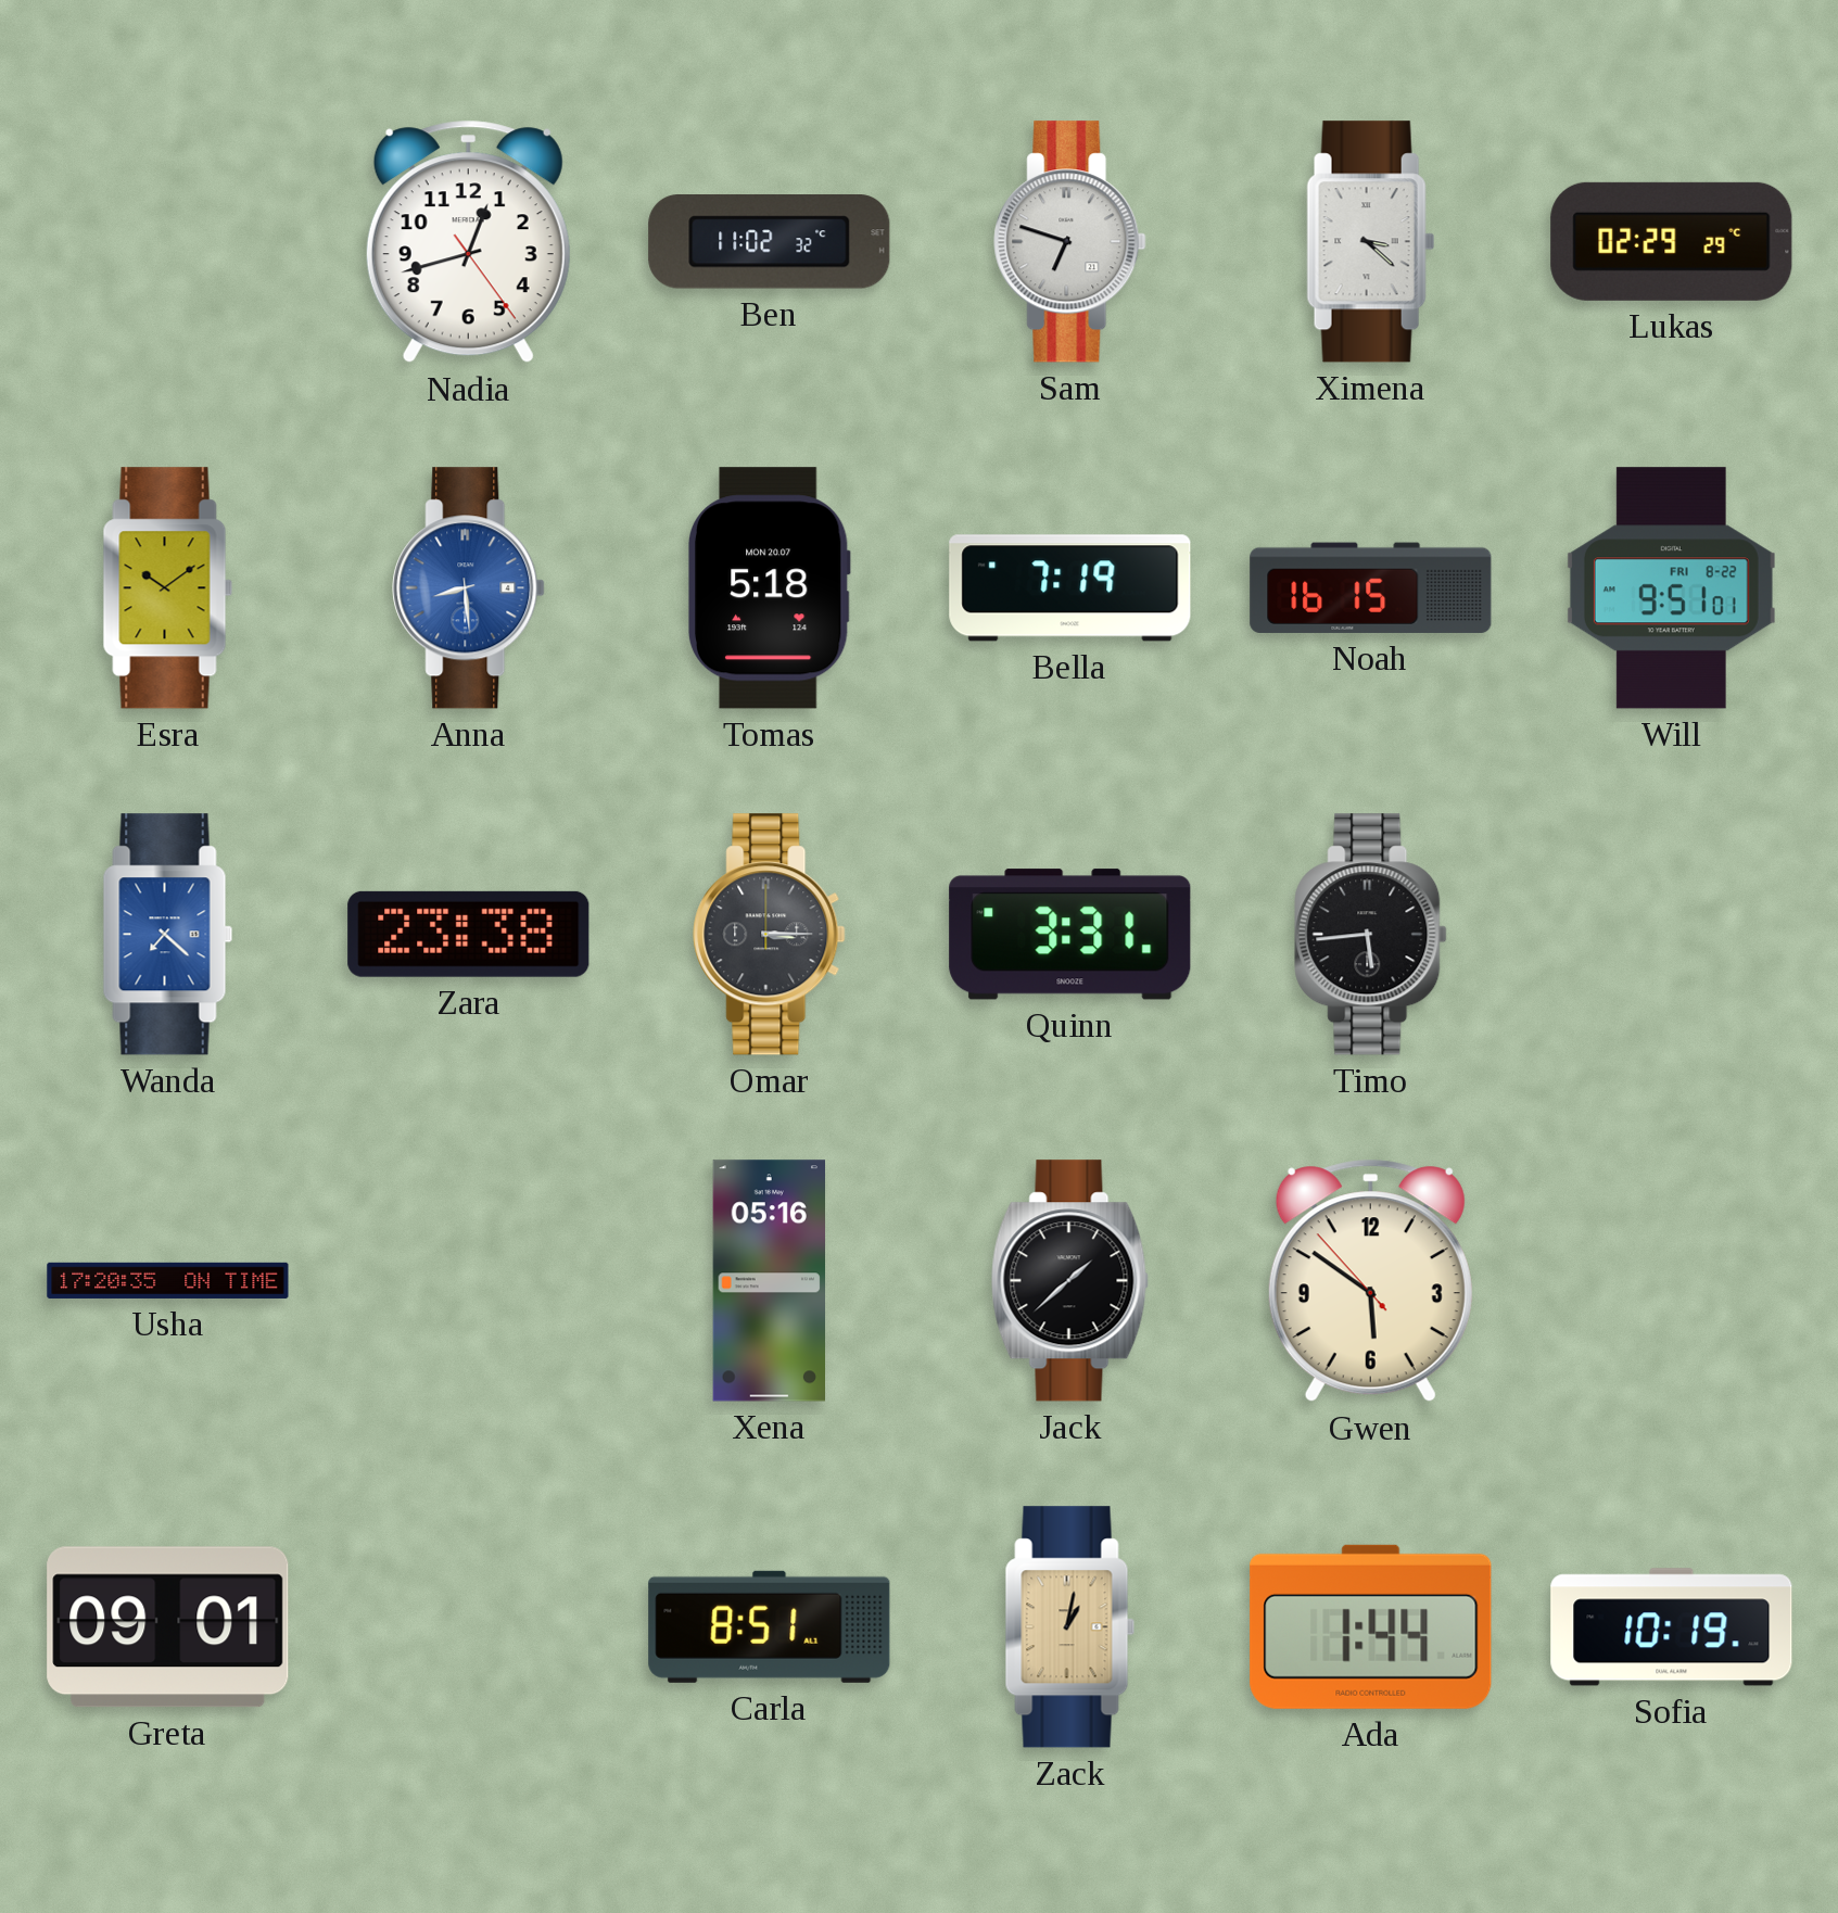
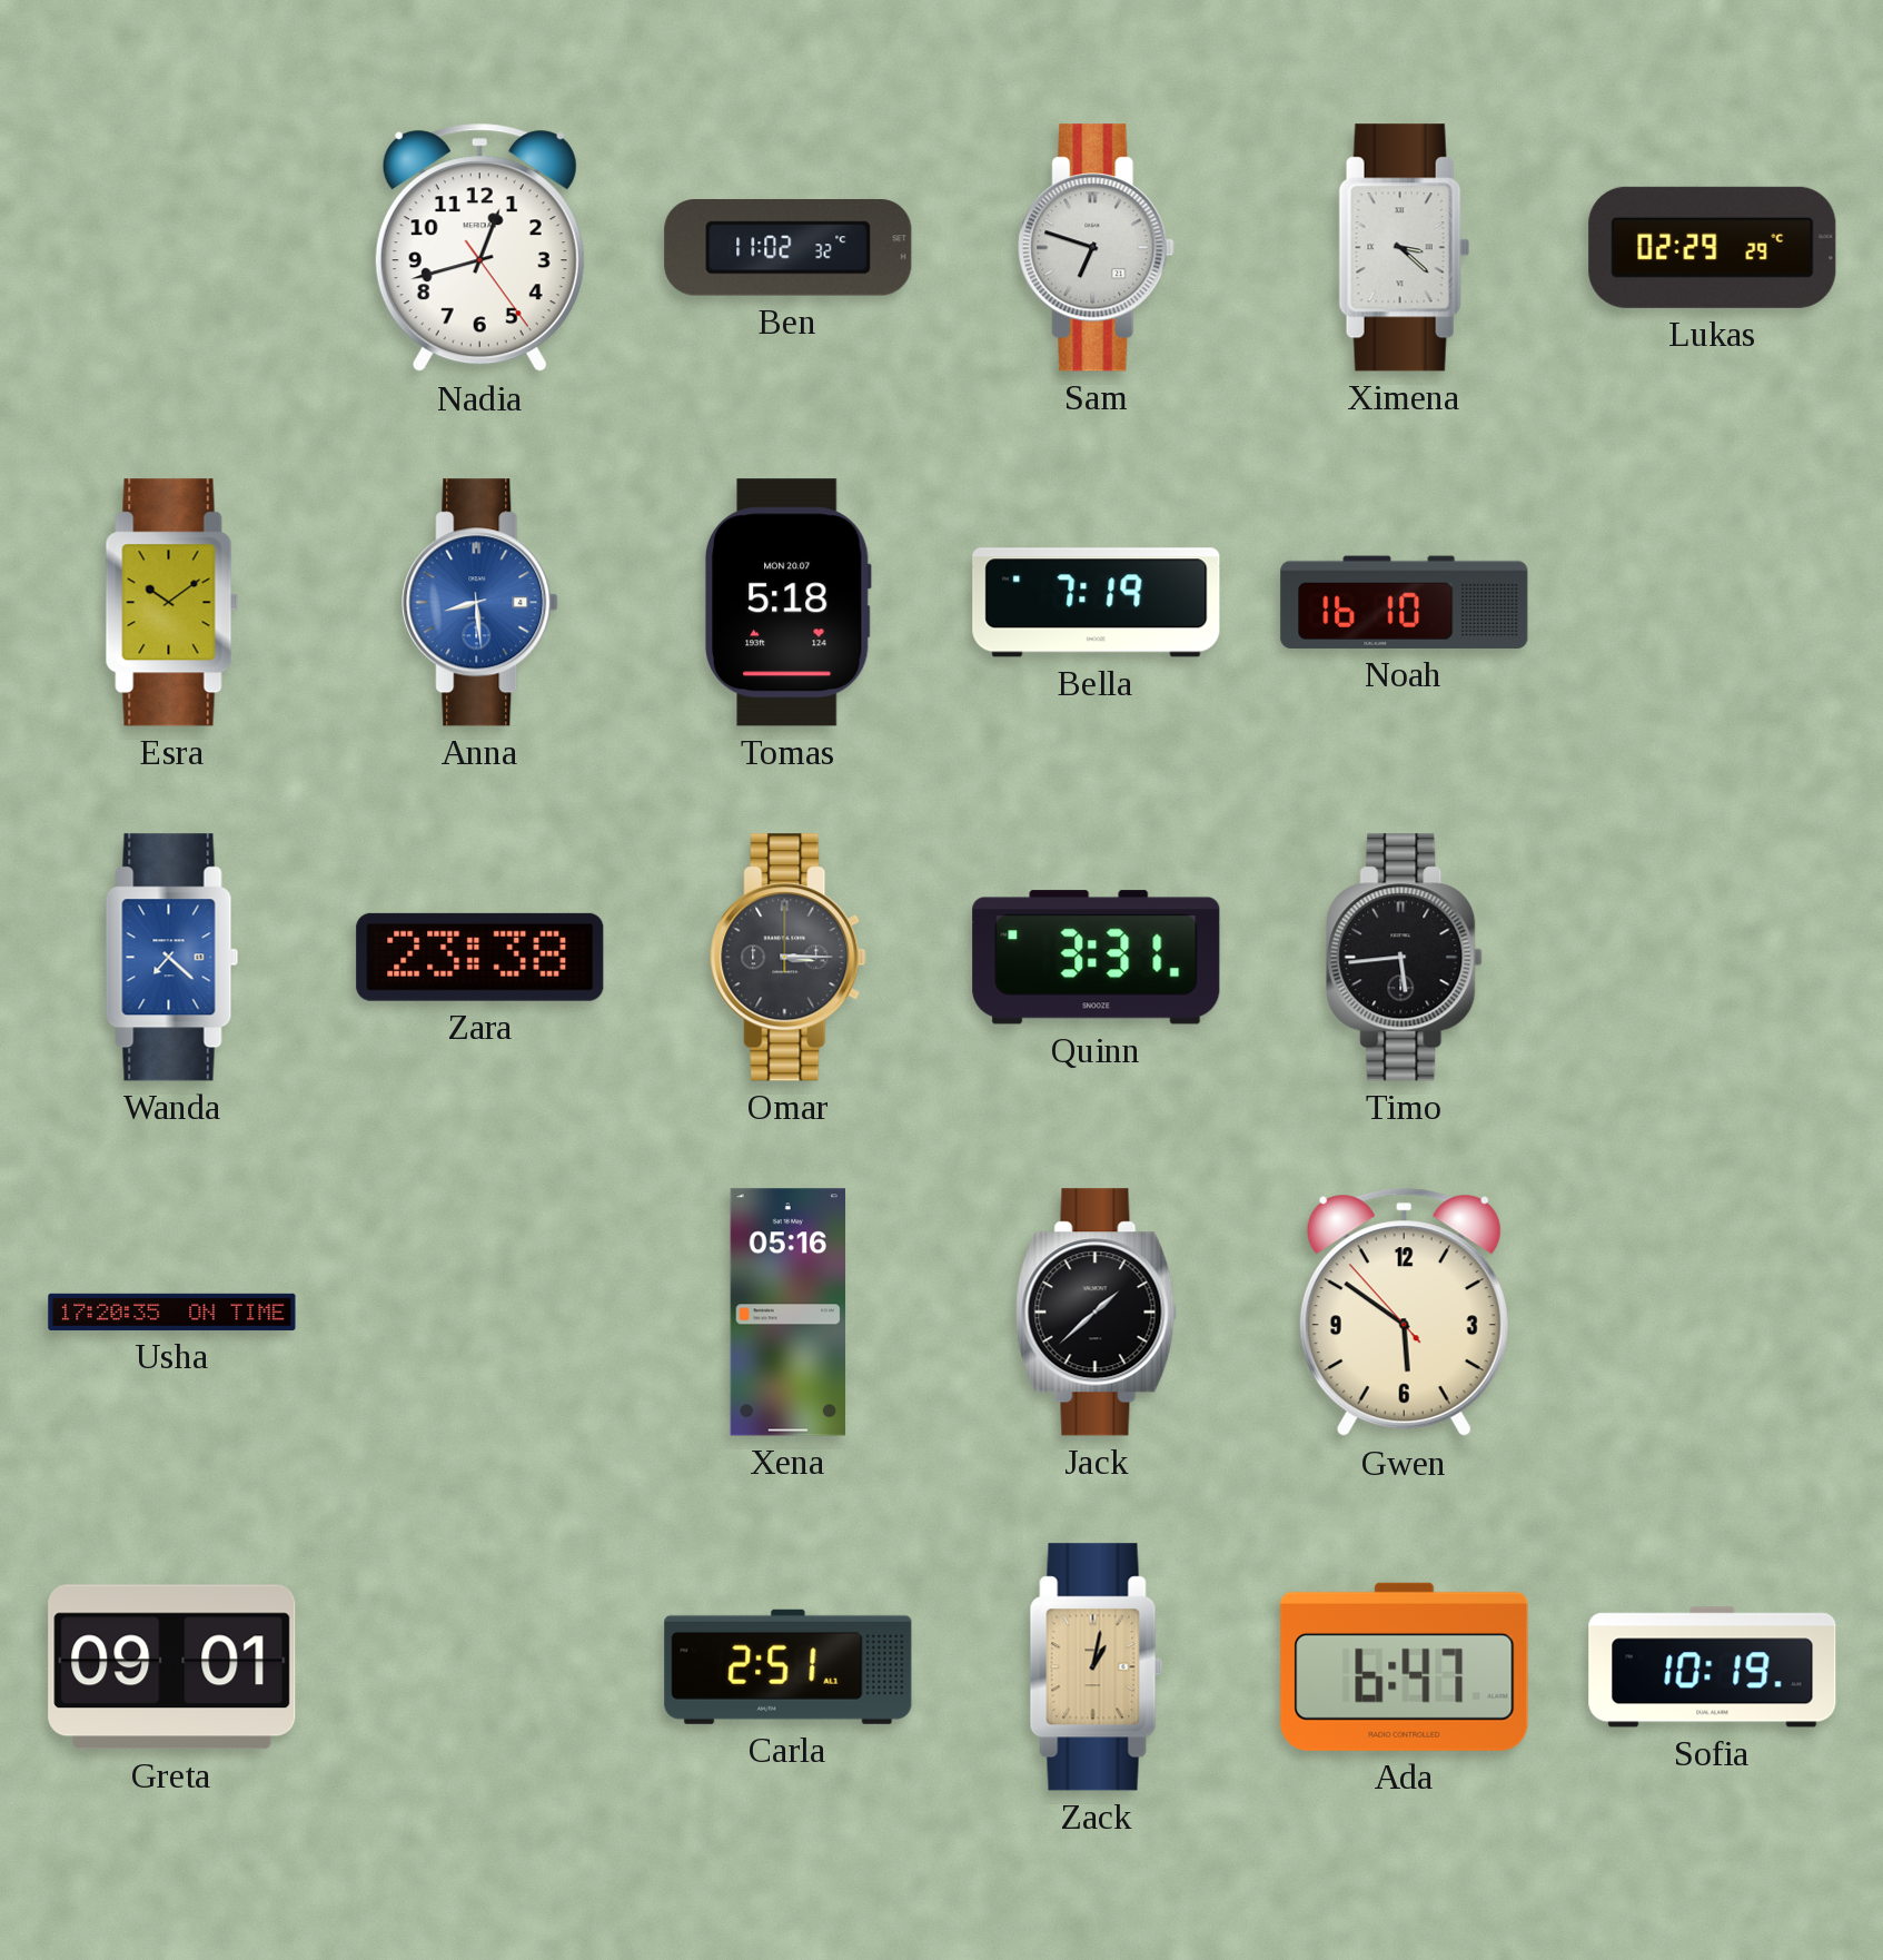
Noah: 16:15 -> 16:10 (1405, 602)
Will: 9:51 -> none (1671, 588)
Carla: 8:51 -> 2:51 (789, 1666)
Ada: 1:44 -> 6:47 (1405, 1666)
